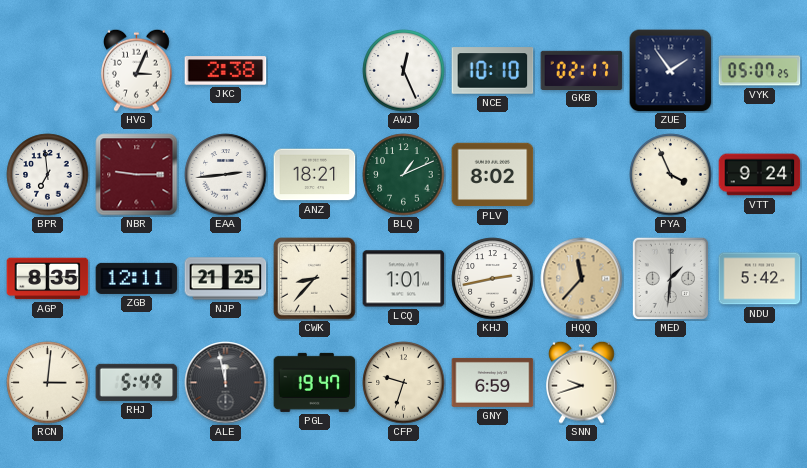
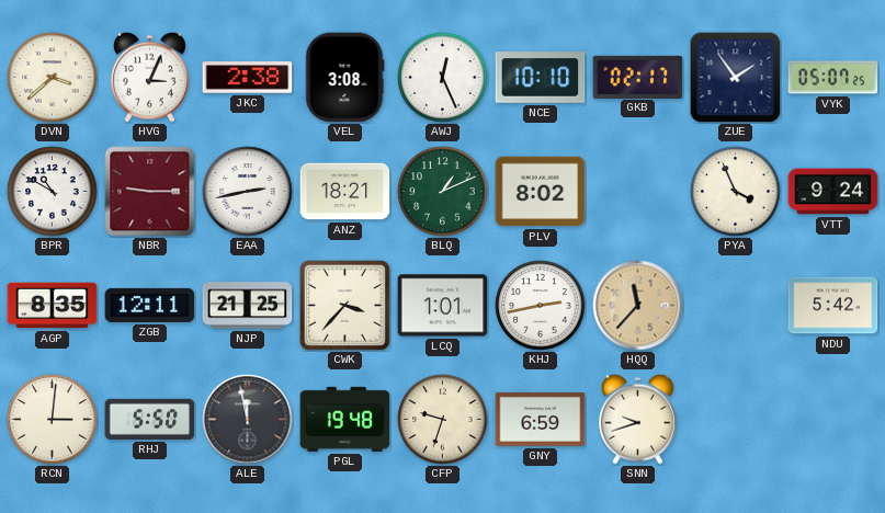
DVN: none -> 3:38 (53, 78)
VEL: none -> 3:08 (345, 78)
BPR: 6:59 -> 10:50 (53, 192)
EAA: 2:44 -> 2:43 (248, 192)
CWK: 8:37 -> 3:37 (345, 306)
MED: 1:31 -> none (670, 278)
RHJ: 5:49 -> 5:50 (150, 419)
PGL: 19:47 -> 19:48 (345, 419)
